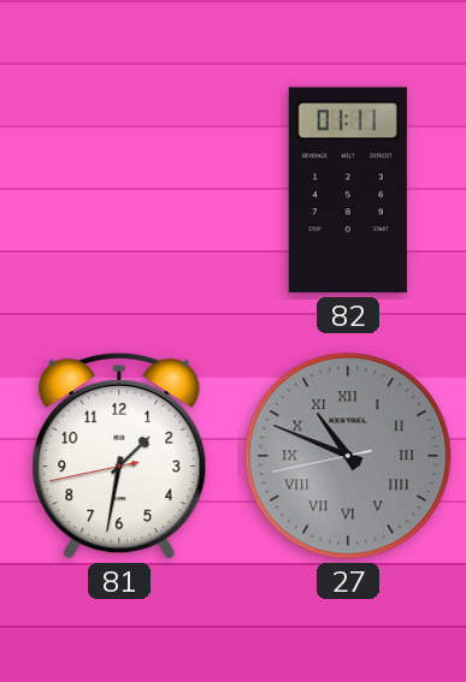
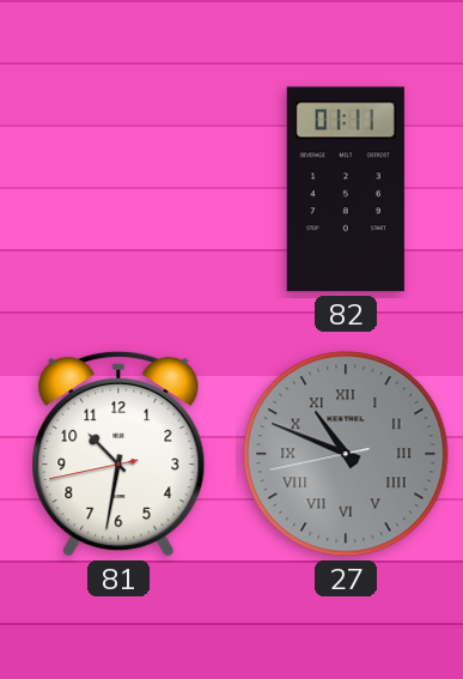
81: 1:31 -> 10:31 (118, 454)
